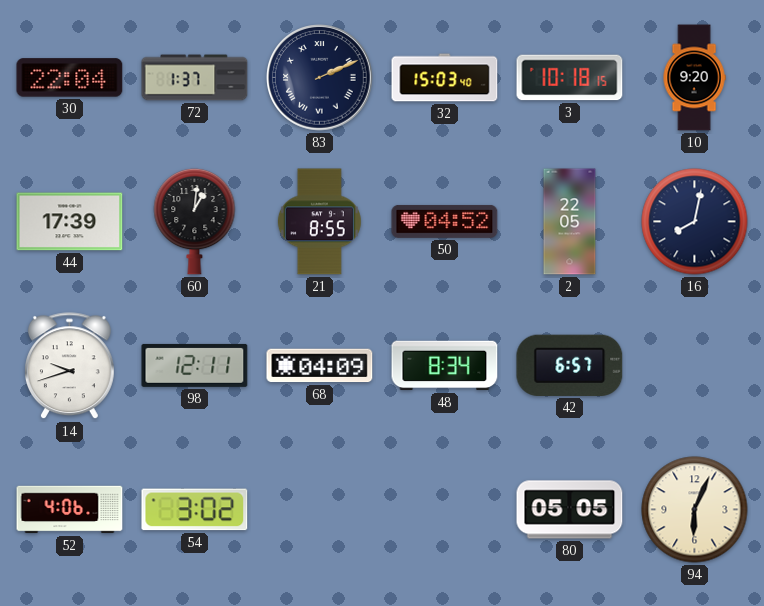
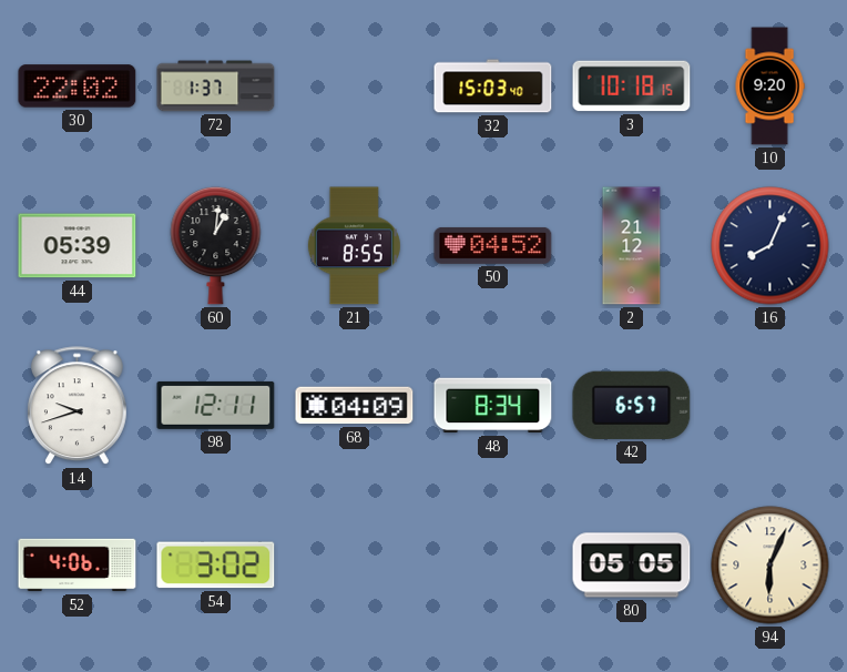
30: 22:04 -> 22:02 (78, 86)
83: 2:11 -> none (320, 78)
44: 17:39 -> 05:39 (78, 246)
2: 22:05 -> 21:12 (632, 246)
16: 8:02 -> 8:04 (771, 246)
